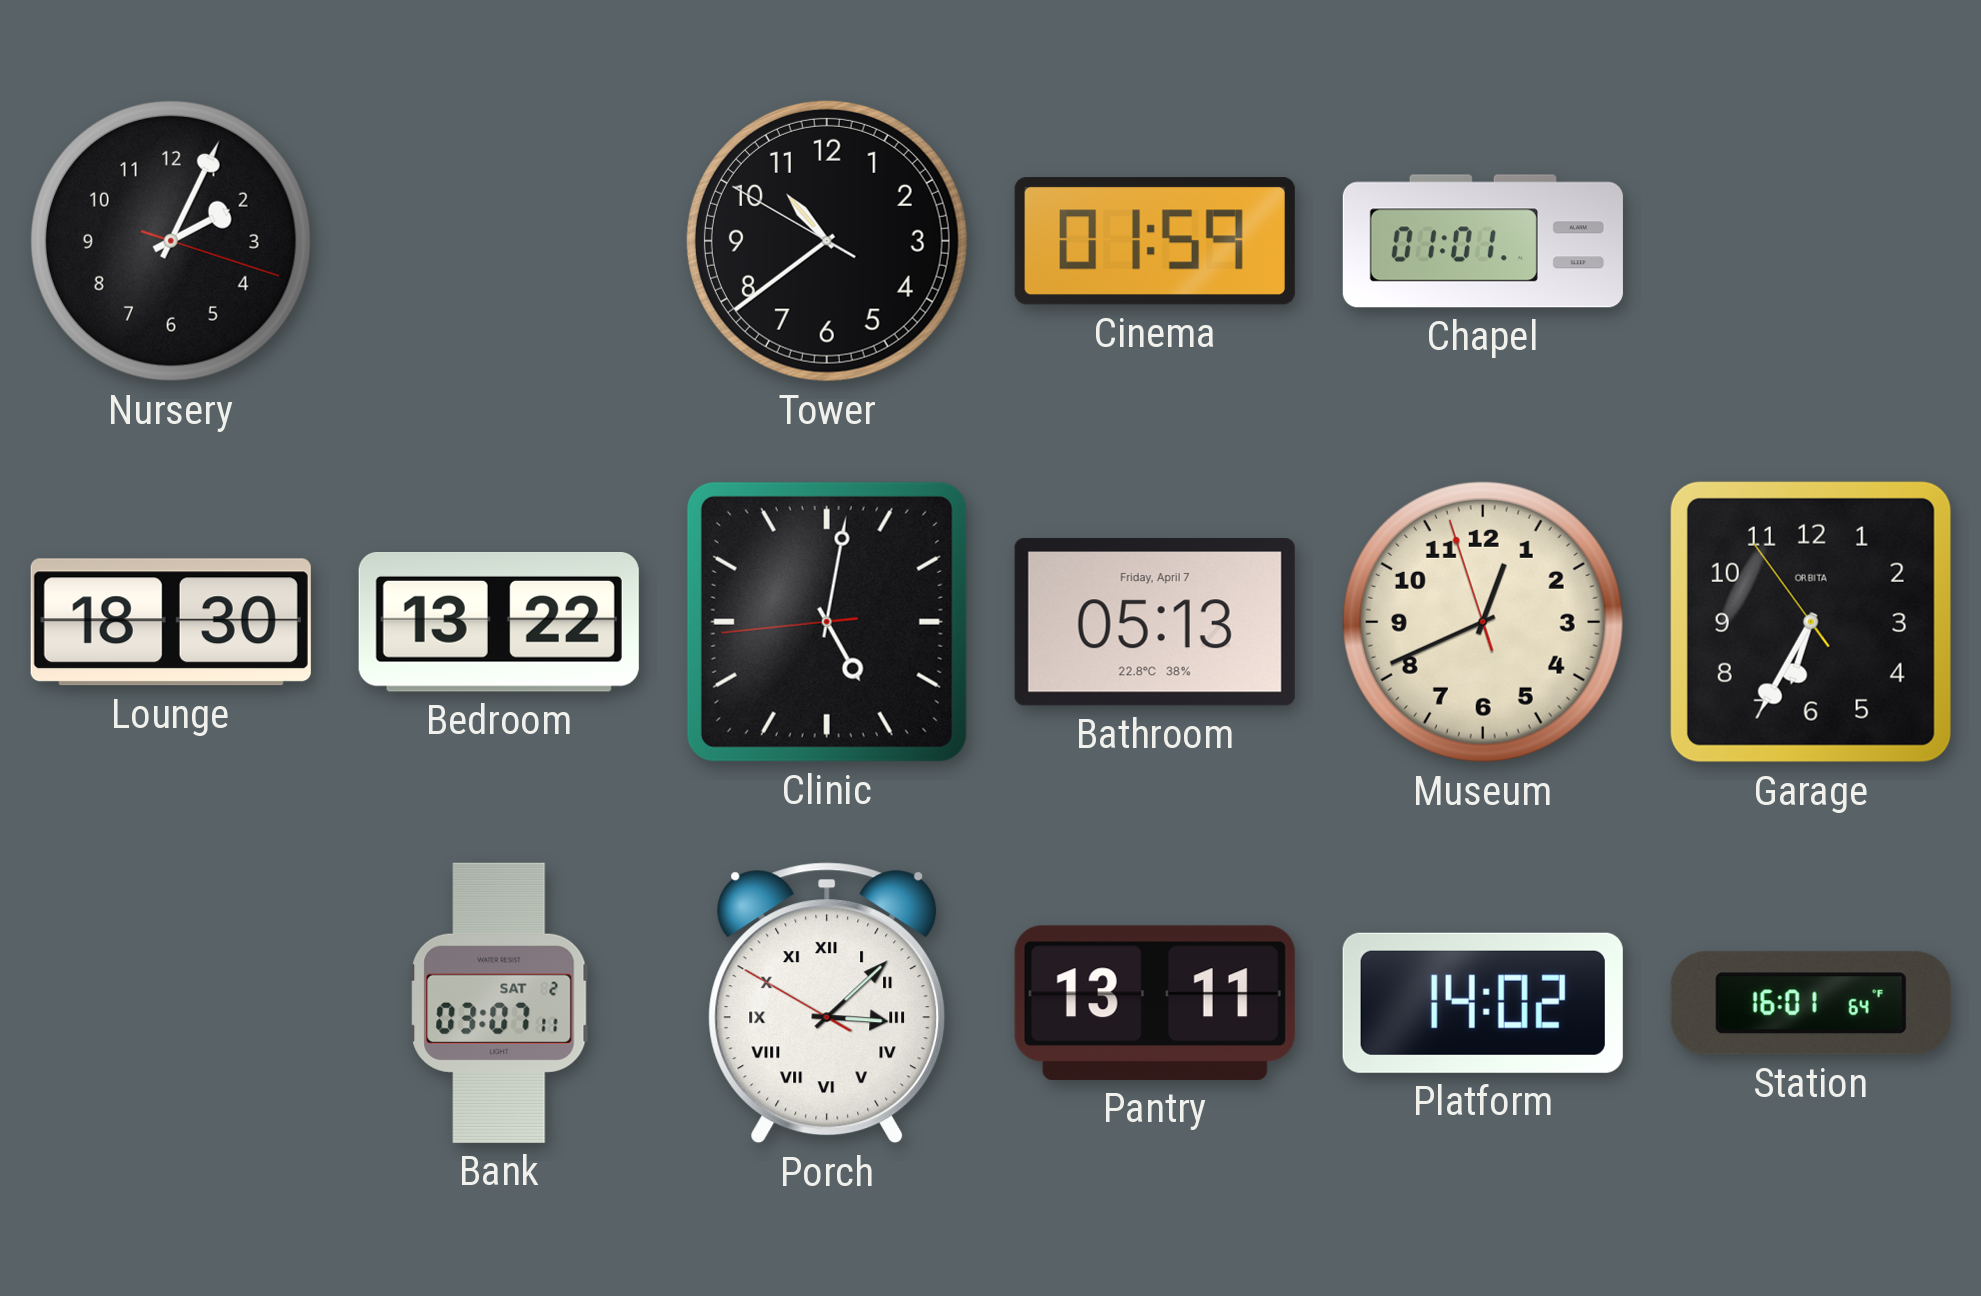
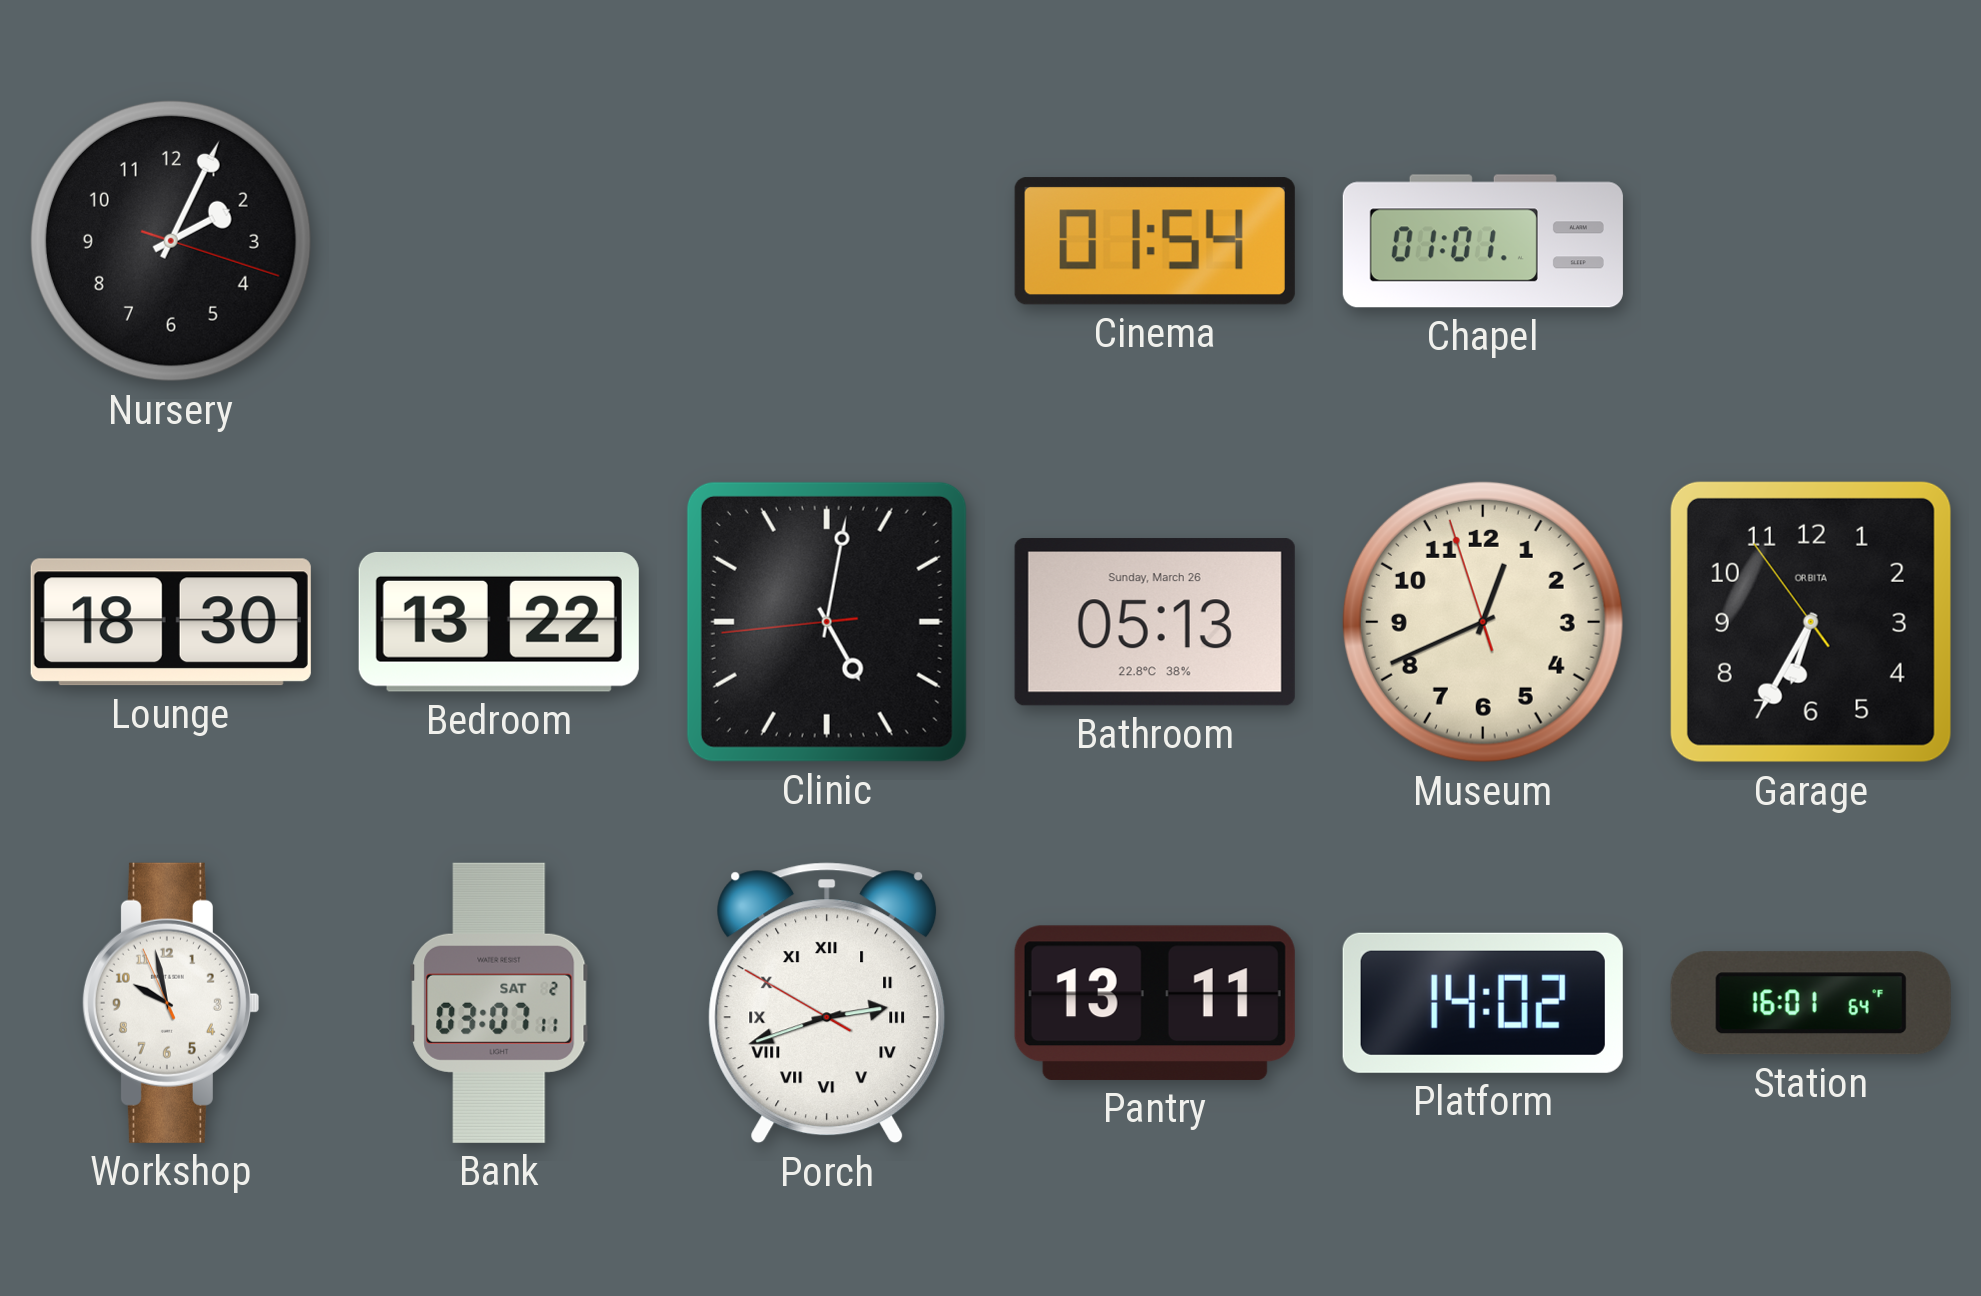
Tower: 10:38 -> none (827, 241)
Cinema: 01:59 -> 01:54 (1155, 241)
Bathroom date: Friday, April 7 -> Sunday, March 26 (1155, 622)
Workshop: none -> 9:57 (170, 1003)
Porch: 3:07 -> 2:41 (827, 1003)
